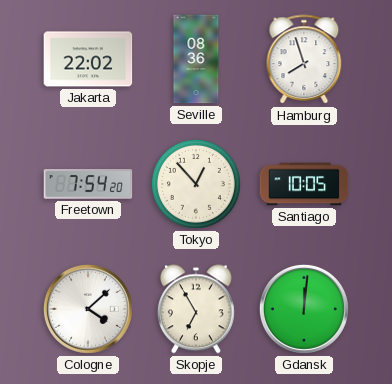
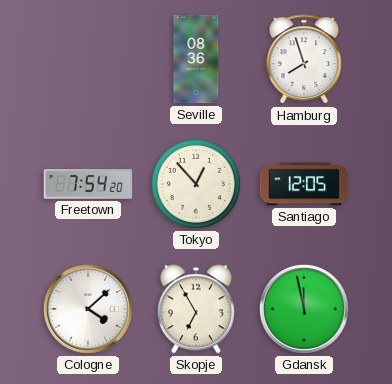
Jakarta: 22:02 -> none (88, 59)
Santiago: 10:05 -> 12:05 (304, 184)
Gdansk: 12:01 -> 11:58 (304, 309)
